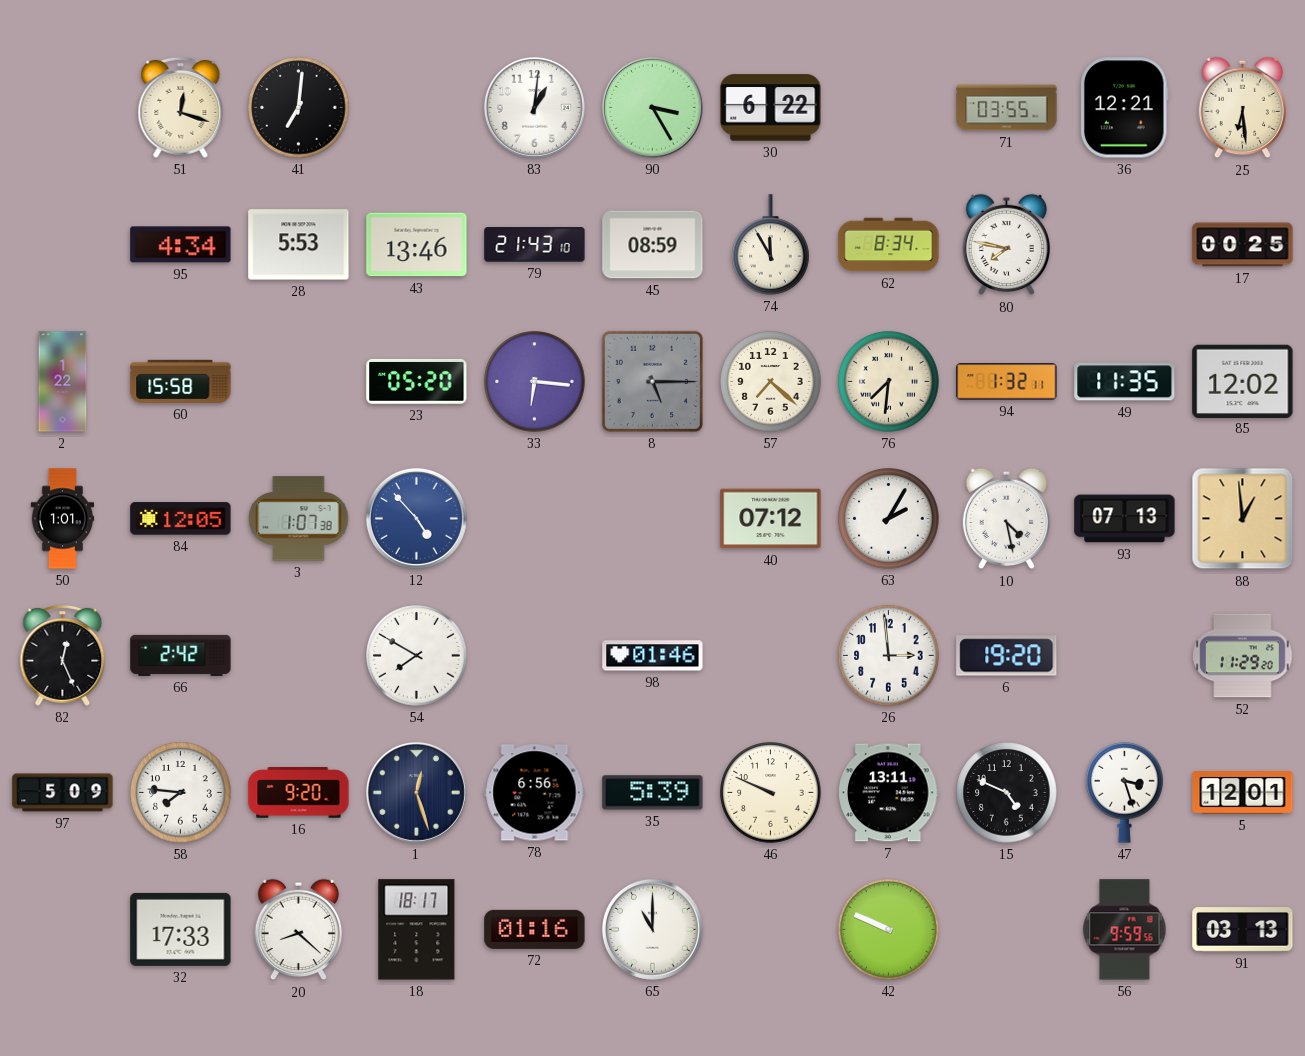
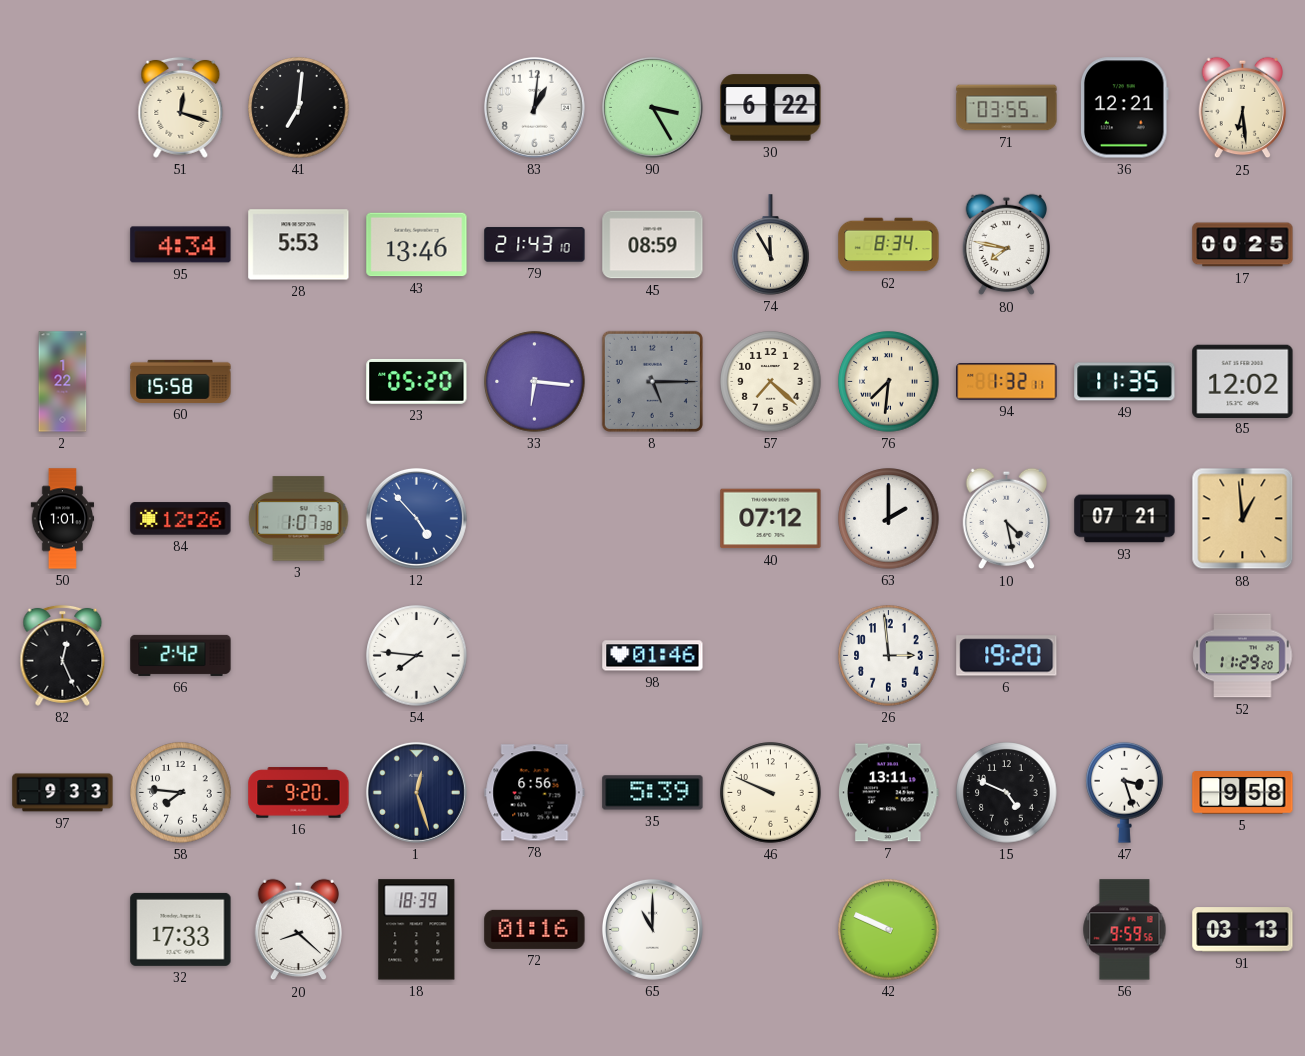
84: 12:05 -> 12:26 (181, 519)
63: 2:05 -> 2:00 (889, 519)
93: 07:13 -> 07:21 (1125, 519)
54: 7:50 -> 7:46 (417, 656)
97: 5:09 -> 9:33 (63, 793)
5: 12:01 -> 9:58 (1243, 793)
18: 18:17 -> 18:39 (417, 930)
